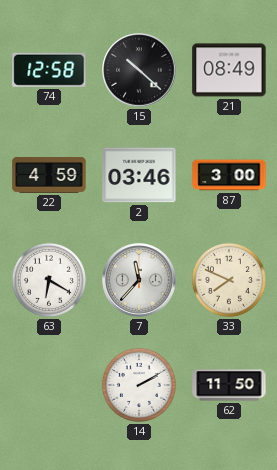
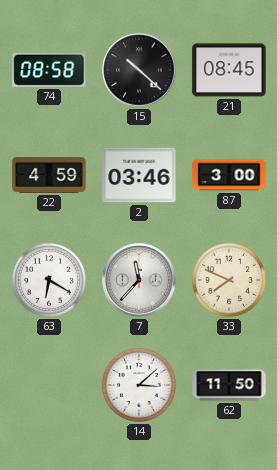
74: 12:58 -> 08:58 (49, 70)
21: 08:49 -> 08:45 (229, 70)
14: 2:10 -> 3:08 (139, 385)
